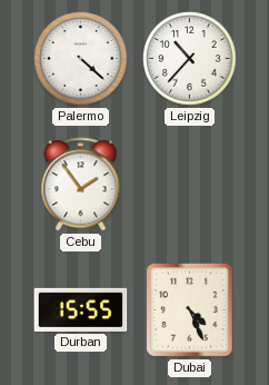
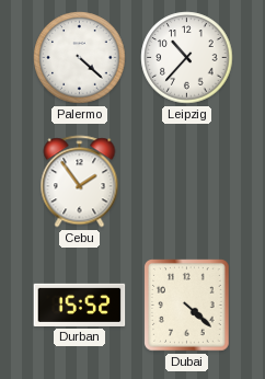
Durban: 15:55 -> 15:52 (80, 305)
Dubai: 4:26 -> 4:22 (187, 306)
